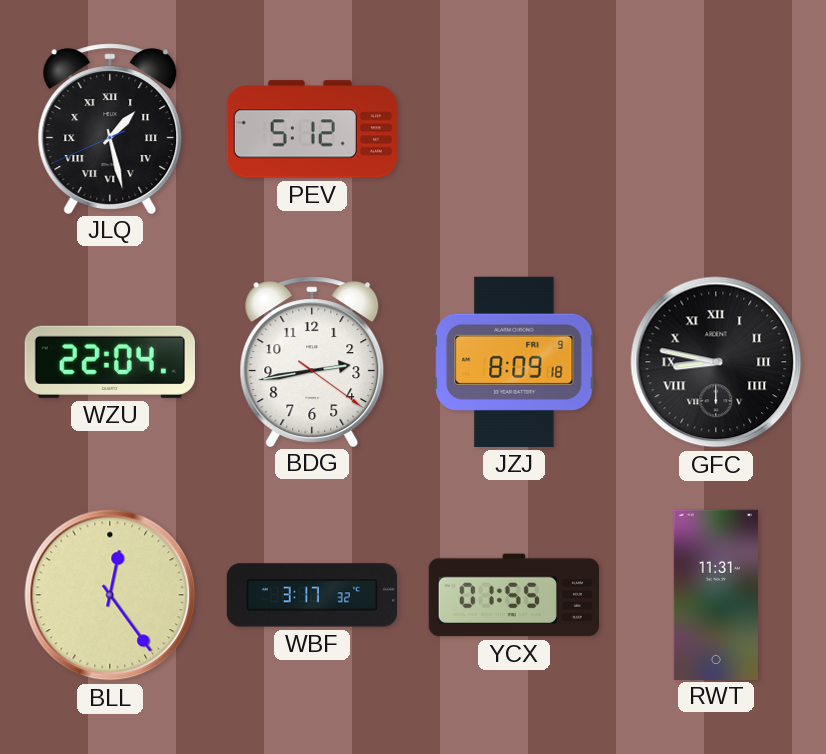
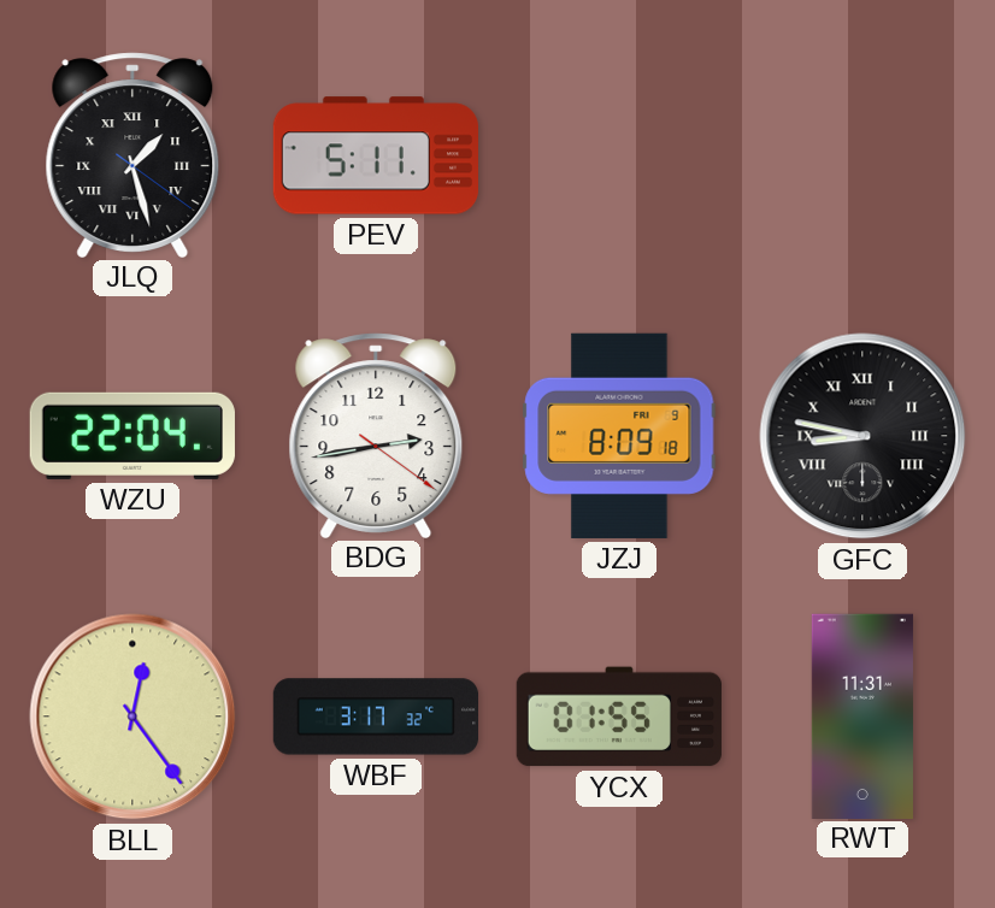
JLQ: 1:27:41 -> 1:27:21 (133, 154)
PEV: 5:12 -> 5:11 (375, 155)
